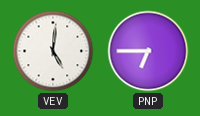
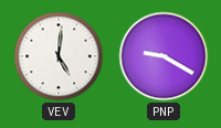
PNP: 6:45 -> 9:20 (164, 56)
